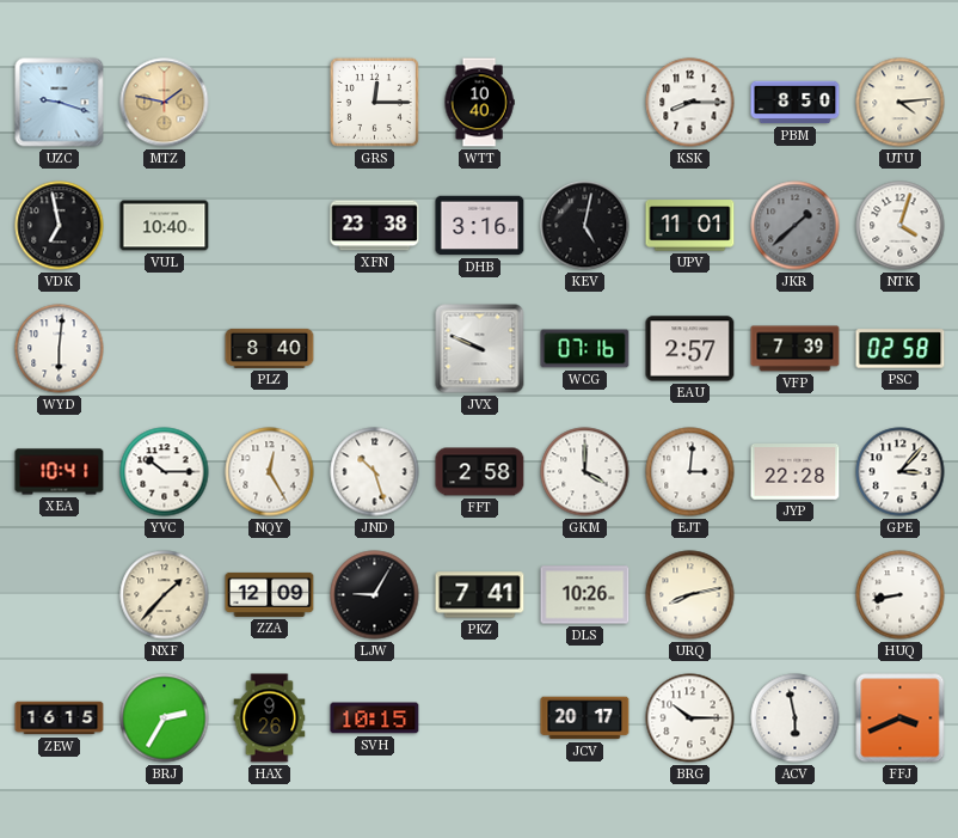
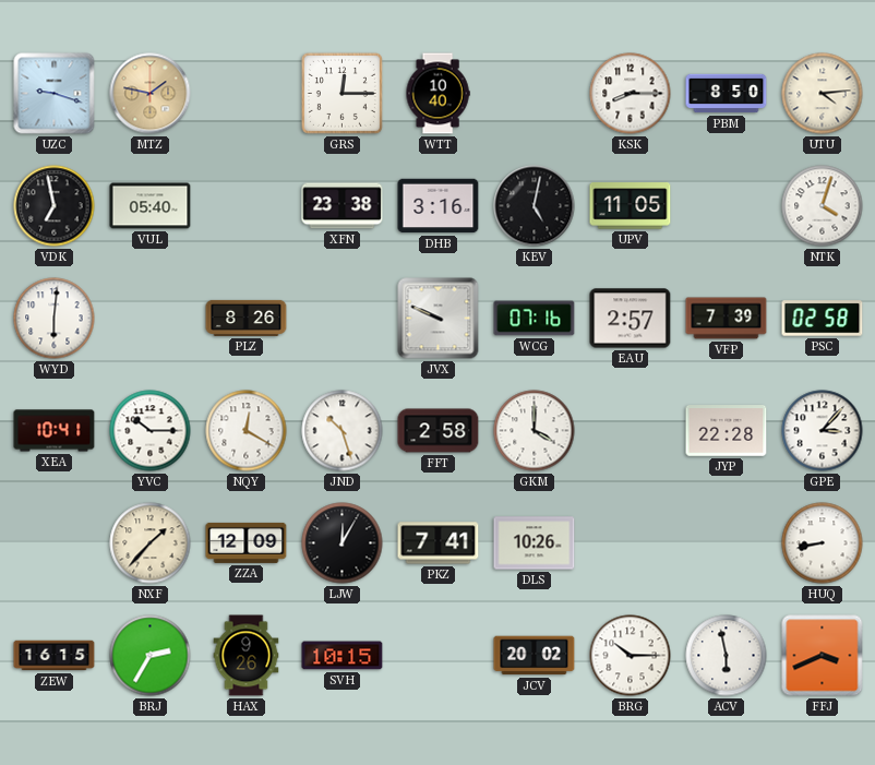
VUL: 10:40 -> 05:40 (151, 206)
UPV: 11:01 -> 11:05 (631, 206)
JKR: 1:38 -> none (796, 226)
PLZ: 8:40 -> 8:26 (247, 318)
NQY: 12:25 -> 12:20 (247, 431)
EJT: 3:01 -> none (690, 472)
LJW: 9:05 -> 12:05 (343, 543)
URQ: 8:13 -> none (690, 595)
JCV: 20:17 -> 20:02 (535, 656)
